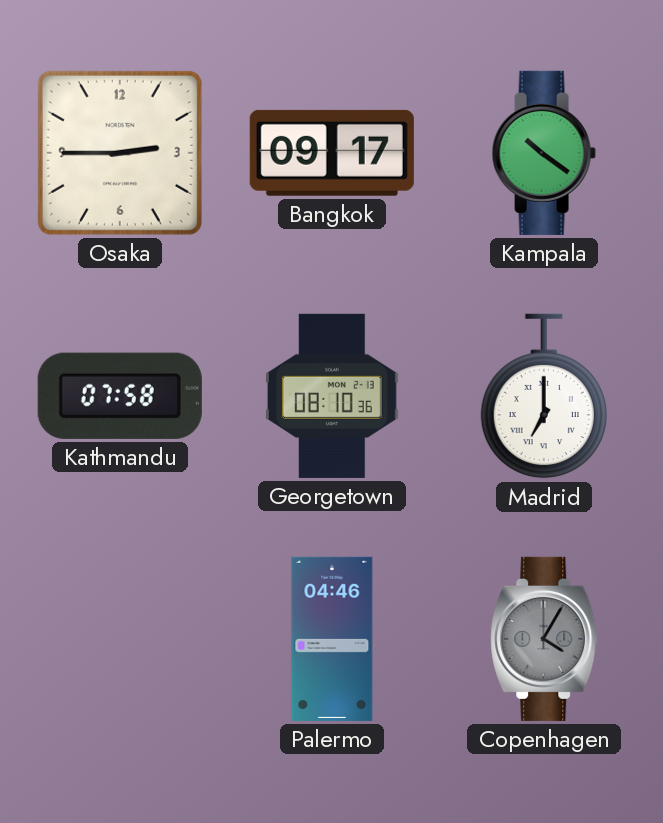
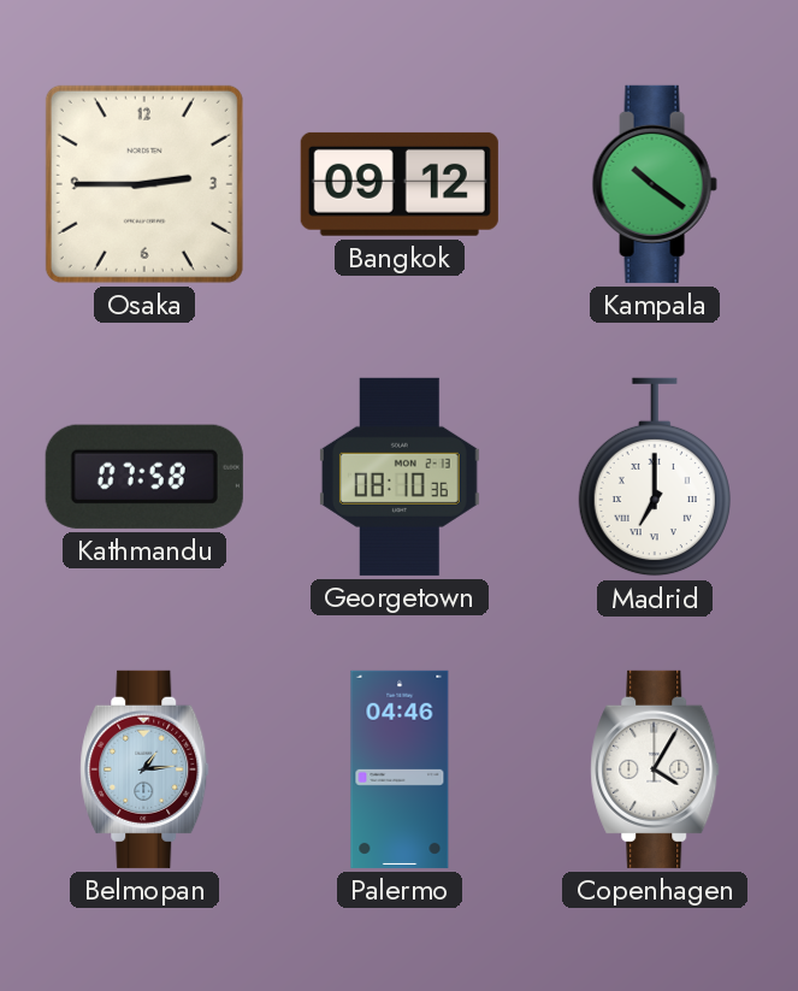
Bangkok: 09:17 -> 09:12 (400, 184)
Belmopan: none -> 1:14 (144, 769)
Copenhagen dial: grey -> white (655, 769)
